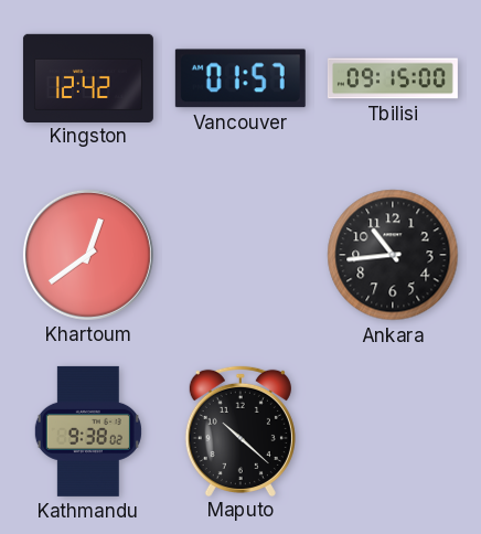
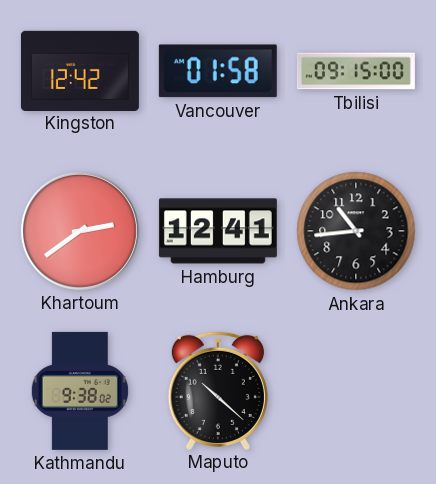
Vancouver: 01:57 -> 01:58 (218, 71)
Khartoum: 12:39 -> 2:39 (80, 231)
Hamburg: none -> 12:41 (218, 231)
